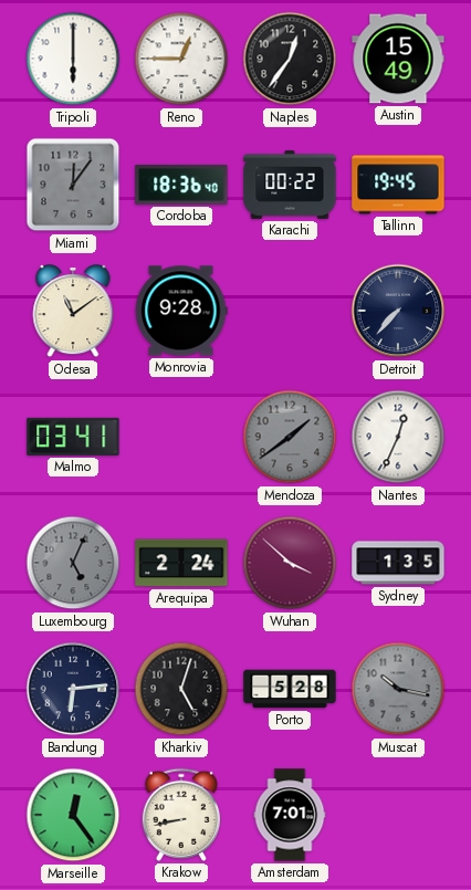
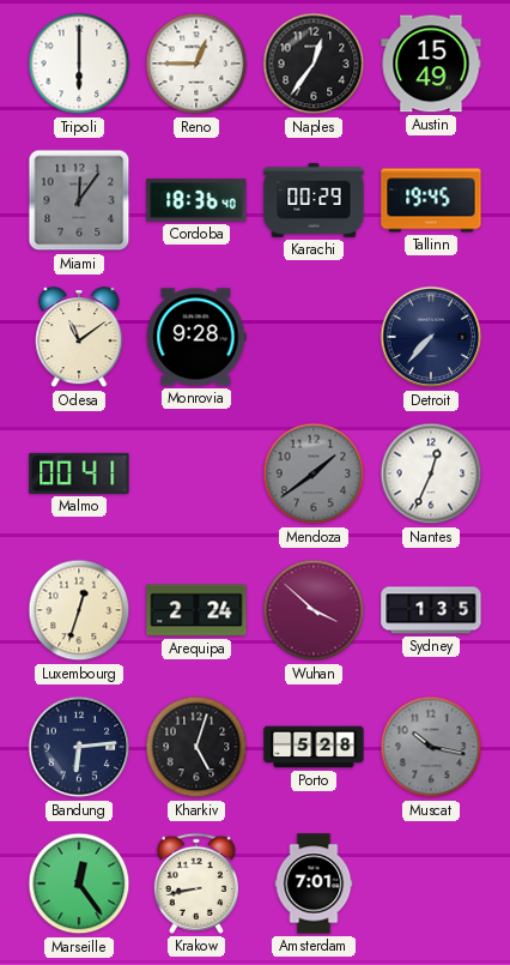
Karachi: 00:22 -> 00:29 (314, 200)
Malmo: 03:41 -> 00:41 (79, 474)
Luxembourg: 5:04 -> 12:33 (79, 610)
Luxembourg dial: grey -> cream (79, 610)
